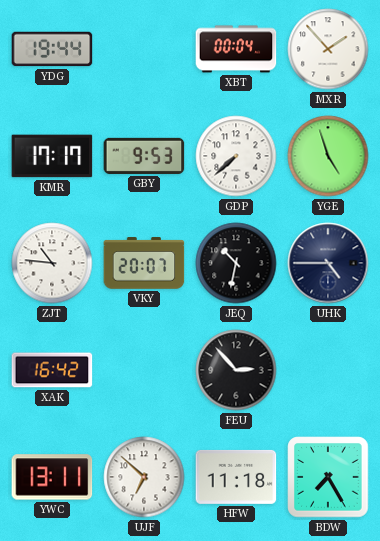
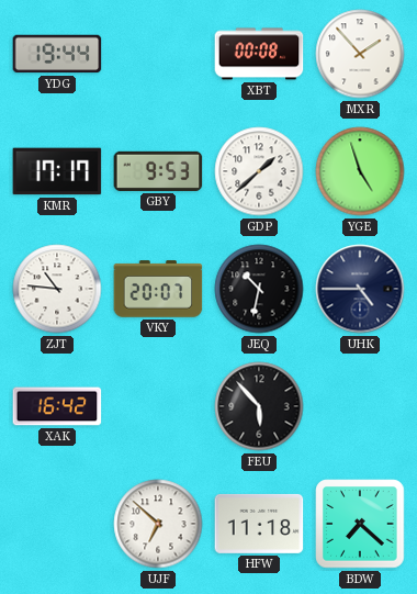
XBT: 00:04 -> 00:08 (259, 54)
GDP: 7:38 -> 1:38 (259, 171)
FEU: 2:53 -> 5:53 (259, 406)
YWC: 13:11 -> none (52, 477)
BDW: 7:25 -> 7:22 (360, 524)
